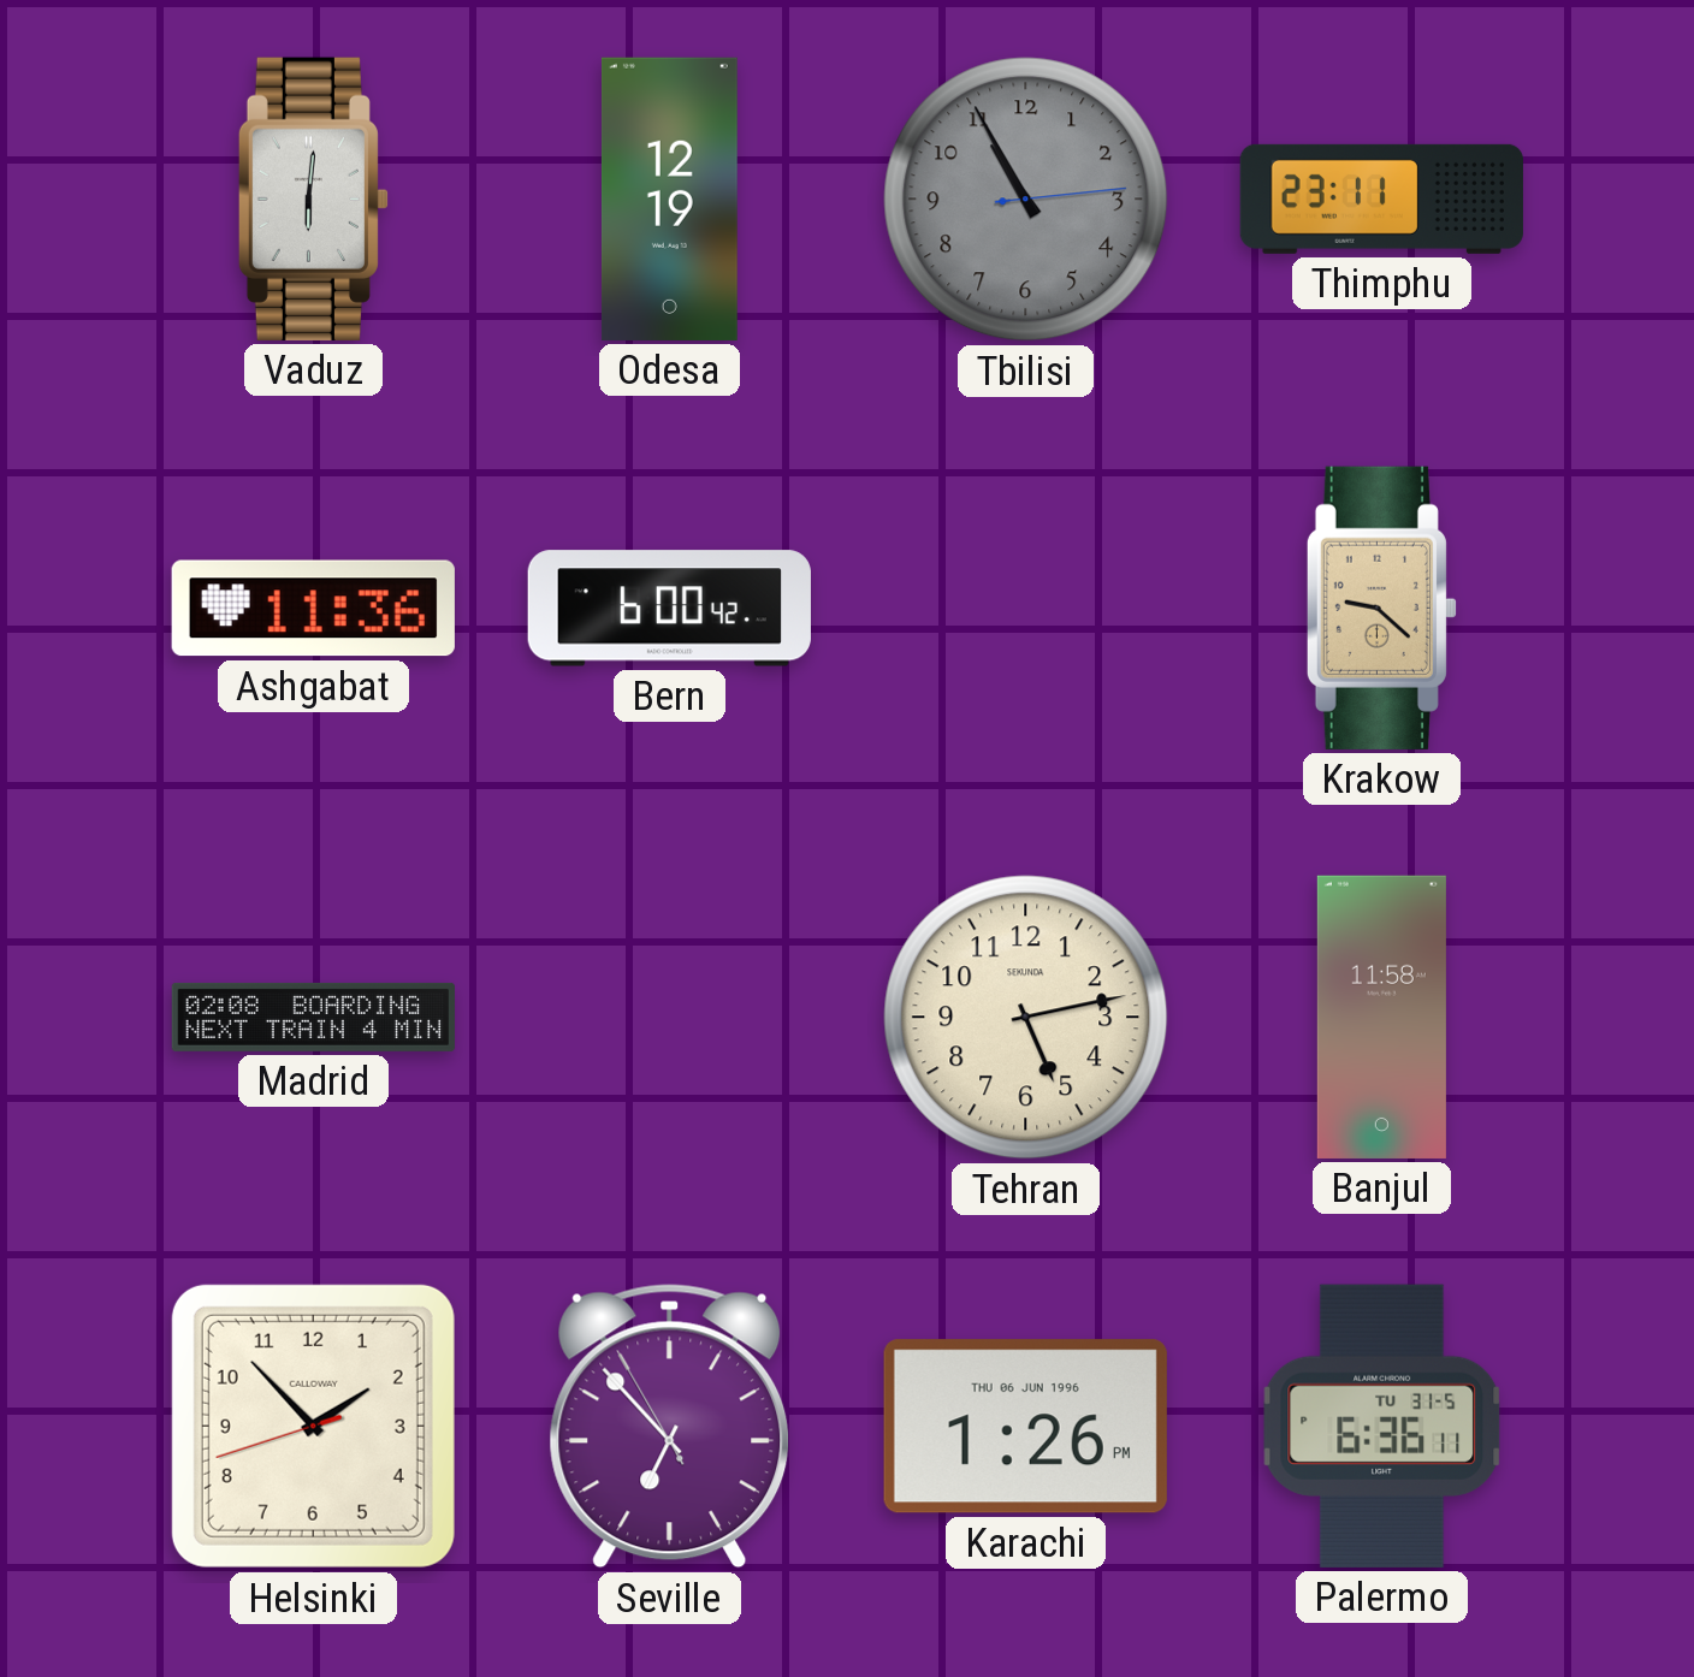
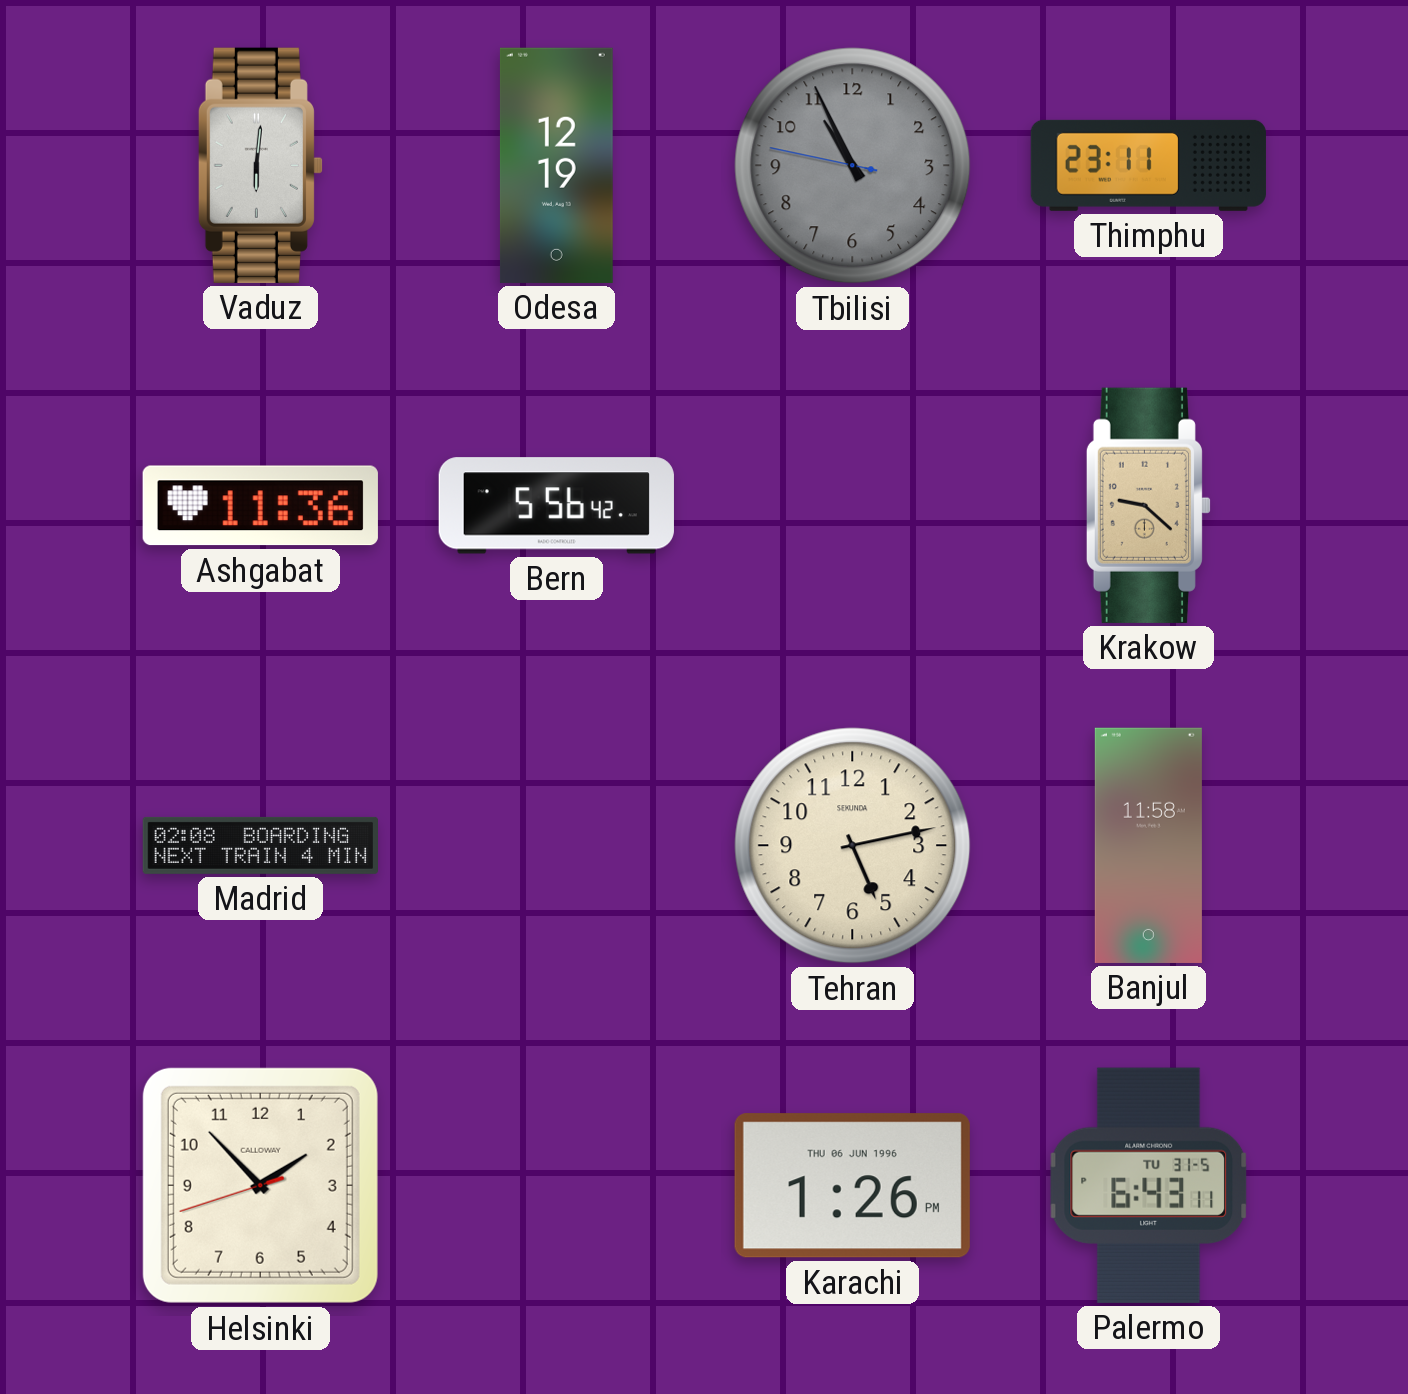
Tbilisi: 10:55:14 -> 10:55:47 (853, 166)
Bern: 6:00 -> 5:56 (556, 506)
Seville: 6:52 -> none (670, 1427)
Palermo: 6:36 -> 6:43 (1149, 1185)
